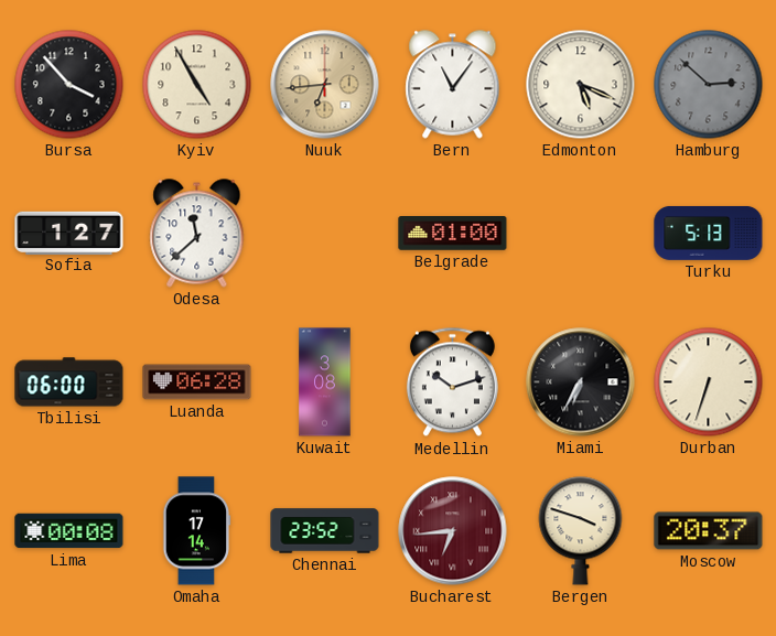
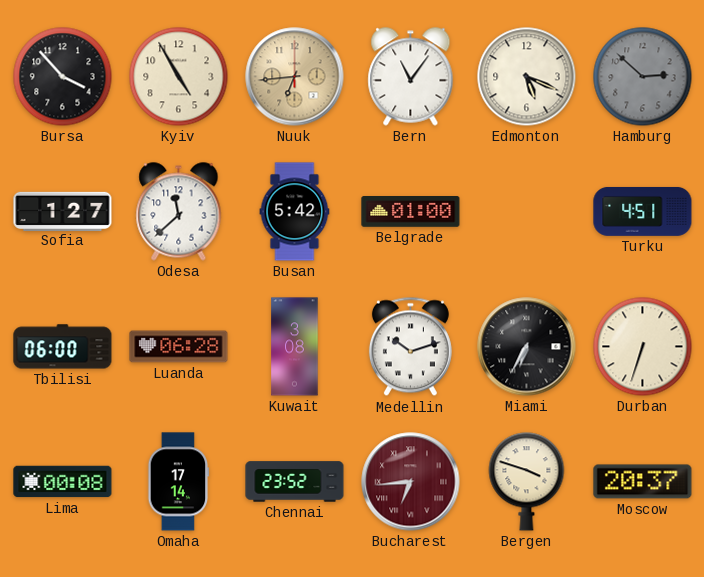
Busan: none -> 5:42 (295, 212)
Turku: 5:13 -> 4:51 (643, 211)
